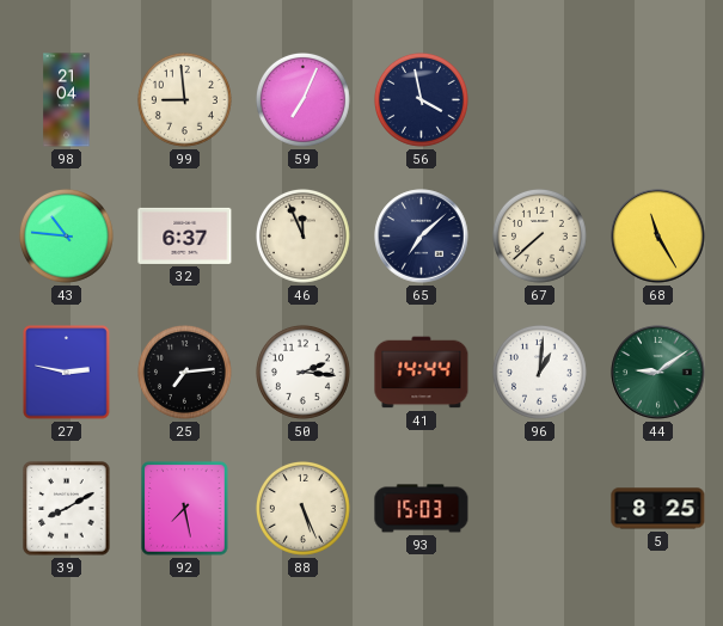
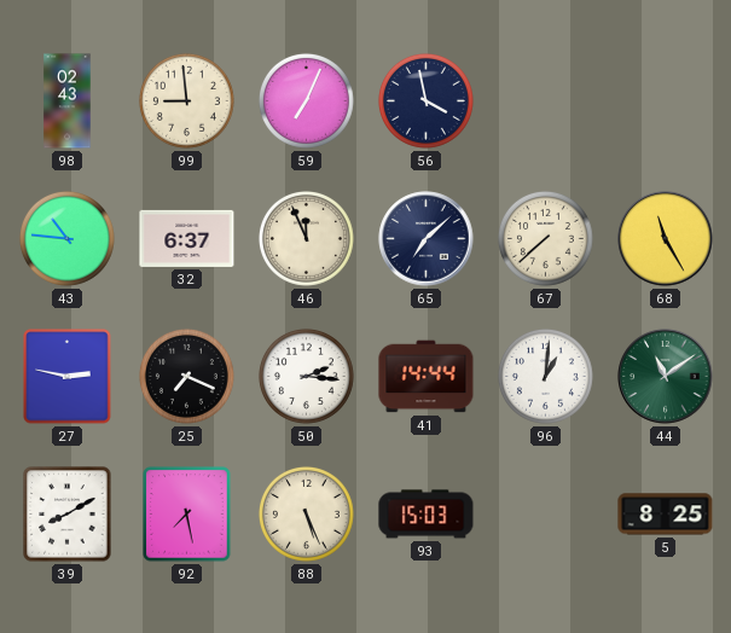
98: 21:04 -> 02:43 (68, 101)
25: 7:14 -> 7:19 (186, 376)
44: 9:09 -> 11:09 (666, 377)
